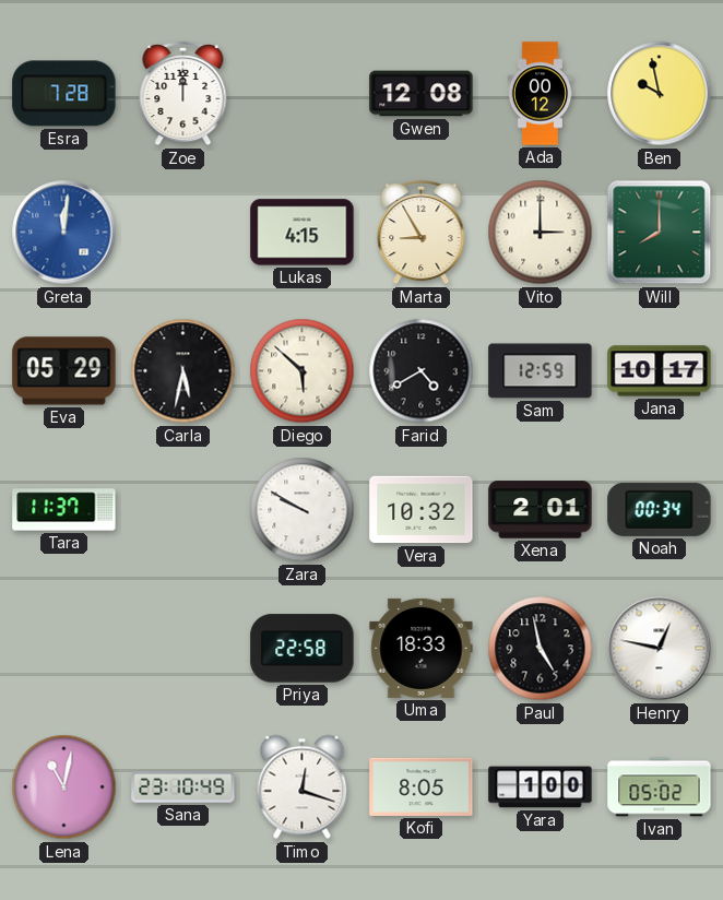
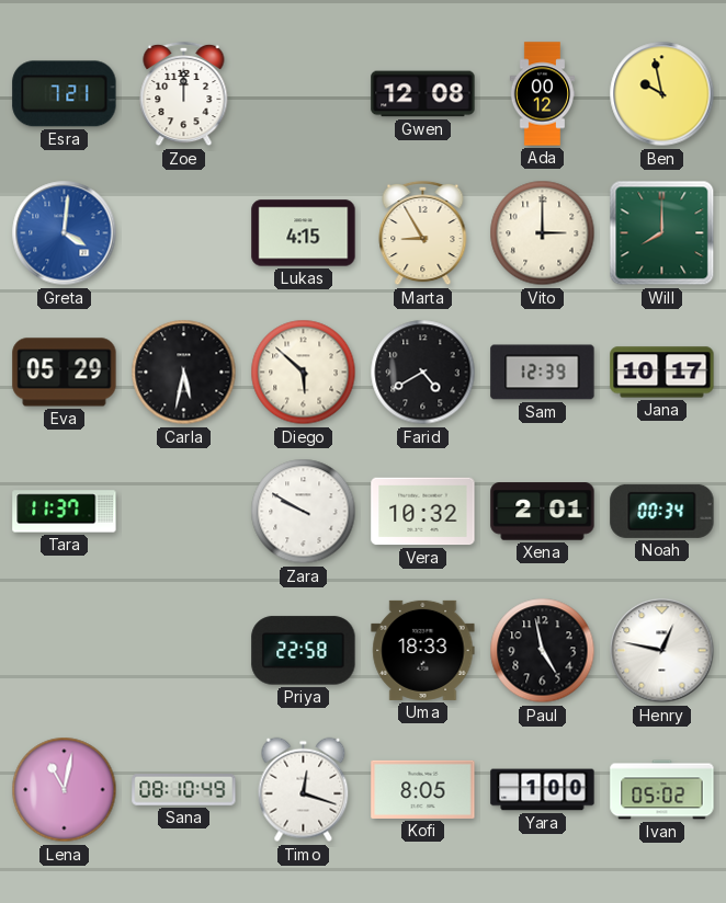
Esra: 7:28 -> 7:21 (65, 94)
Greta: 12:01 -> 4:01 (65, 233)
Sam: 12:59 -> 12:39 (543, 373)
Sana: 23:10 -> 08:10 (184, 790)
